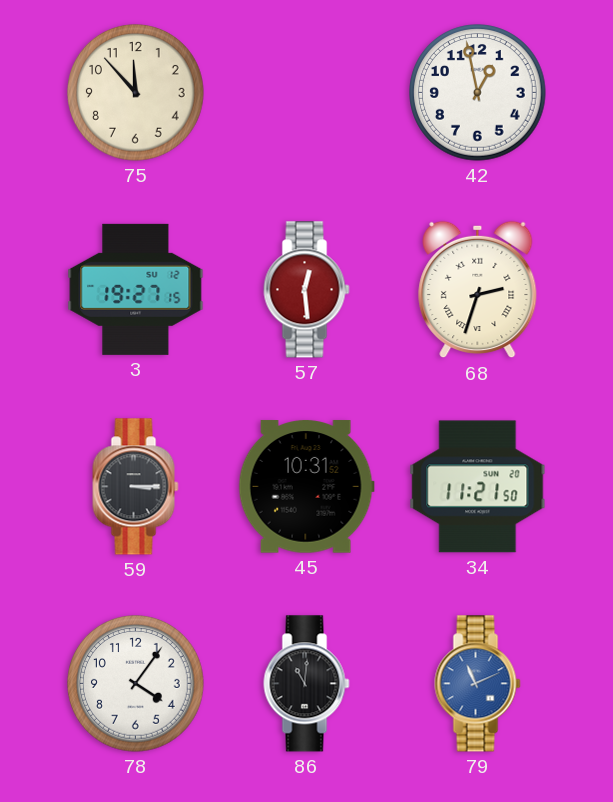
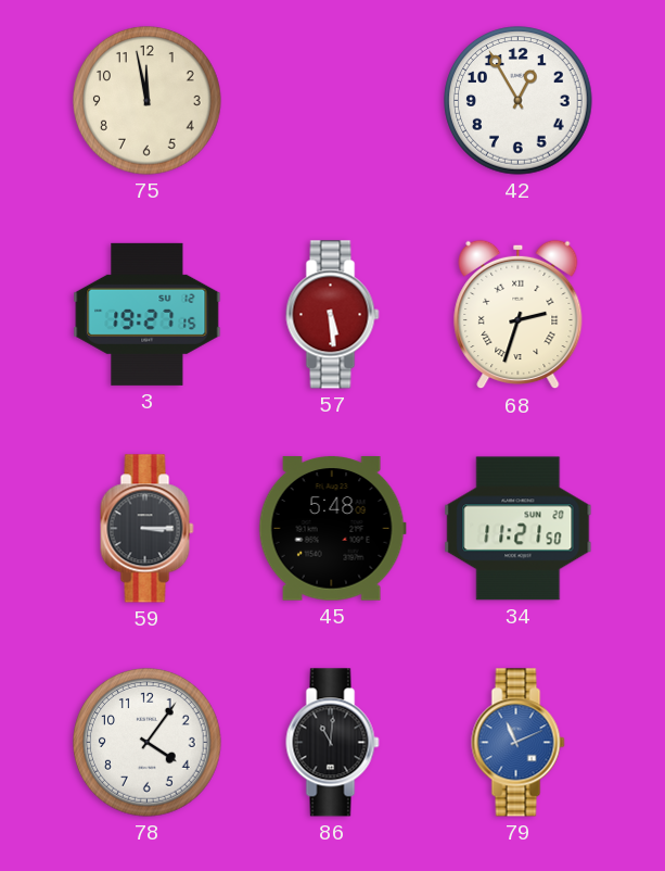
75: 11:53 -> 11:58 (148, 101)
42: 12:58 -> 12:55 (519, 101)
57: 12:29 -> 5:29 (333, 315)
45: 10:31 -> 5:48 (332, 529)
